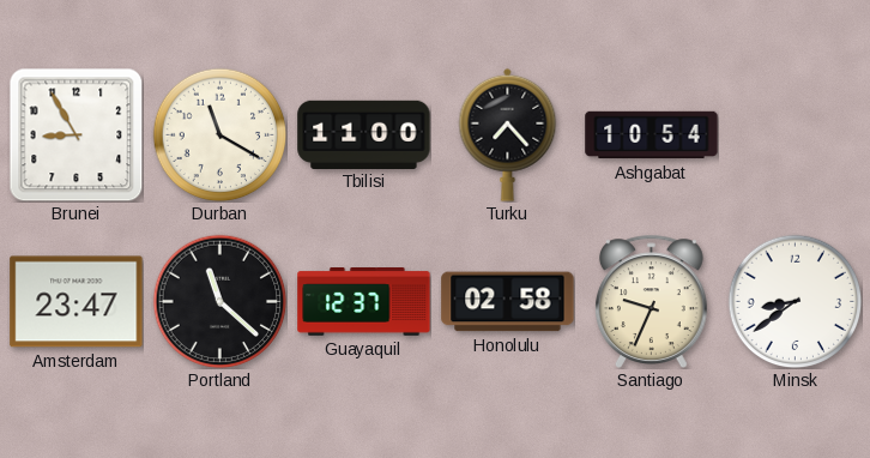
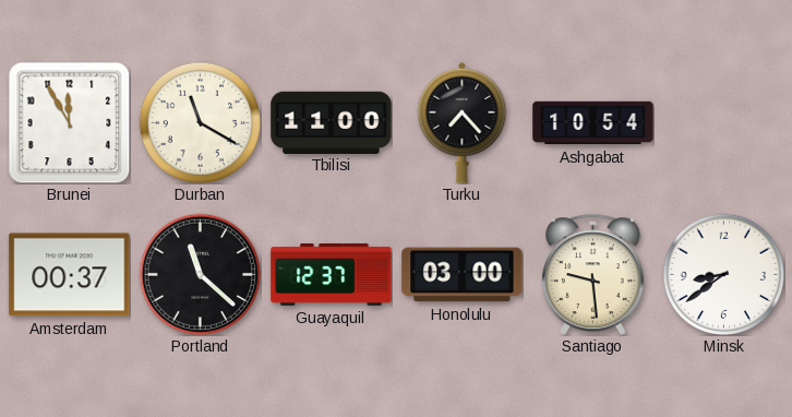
Brunei: 8:55 -> 11:55 (69, 122)
Amsterdam: 23:47 -> 00:37 (70, 275)
Honolulu: 02:58 -> 03:00 (463, 275)
Santiago: 9:34 -> 9:29 (592, 274)
